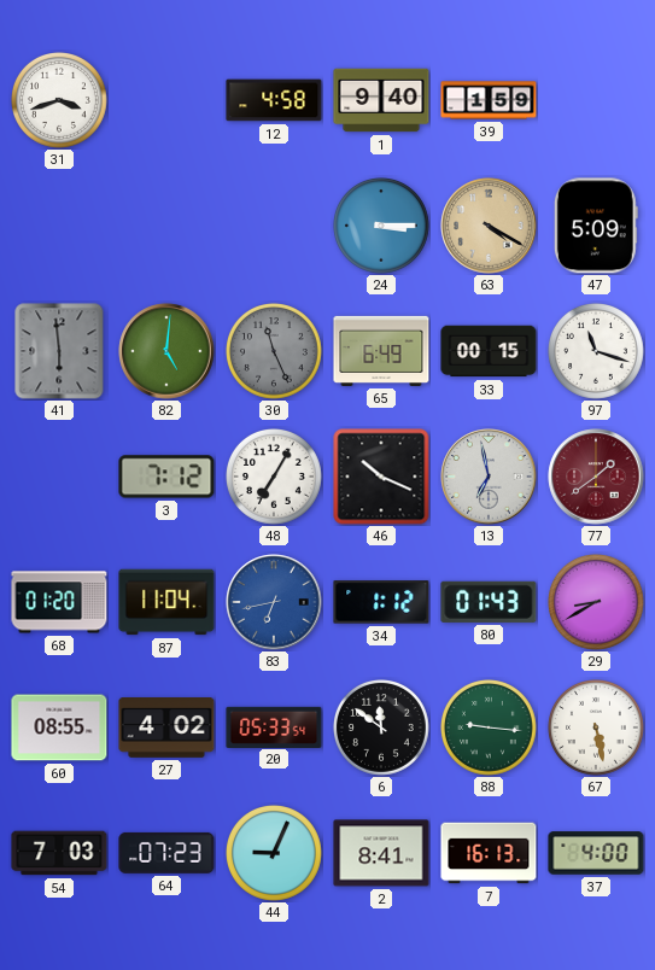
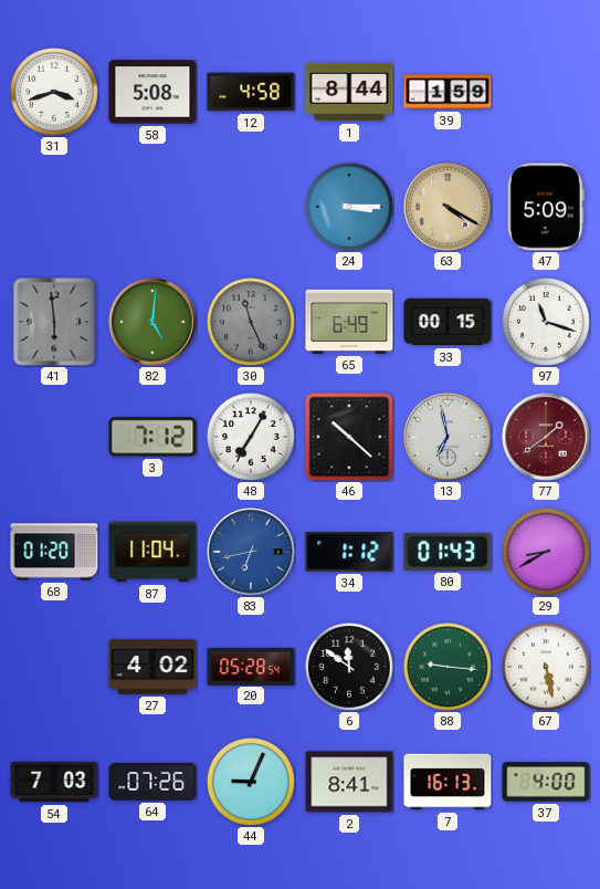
58: none -> 5:08 (152, 92)
1: 9:40 -> 8:44 (349, 92)
46: 10:19 -> 10:22 (349, 437)
60: 08:55 -> none (59, 727)
20: 05:33 -> 05:28 (251, 666)
64: 07:23 -> 07:26 (152, 782)
